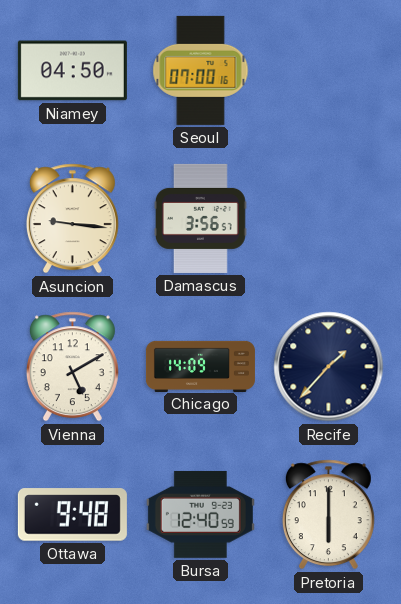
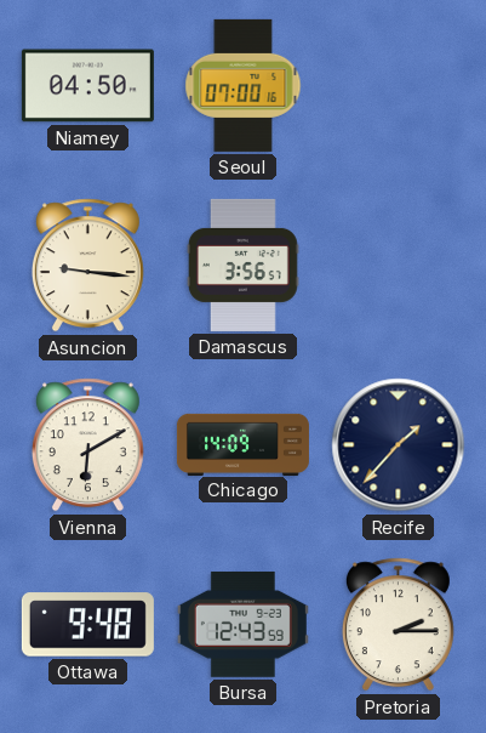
Vienna: 5:10 -> 6:10 (87, 445)
Bursa: 12:40 -> 12:43 (242, 624)
Pretoria: 6:00 -> 2:15 (398, 625)
